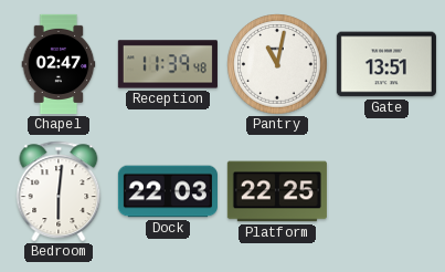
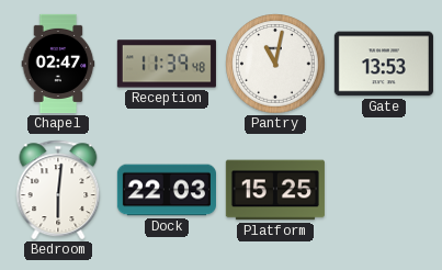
Gate: 13:51 -> 13:53 (384, 64)
Platform: 22:25 -> 15:25 (275, 190)
